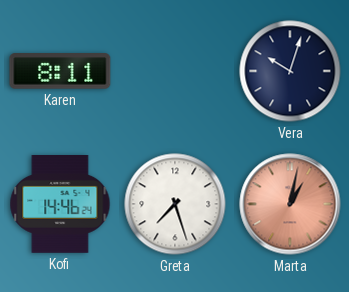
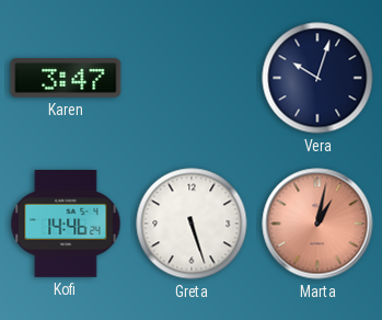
Karen: 8:11 -> 3:47 (66, 78)
Greta: 7:27 -> 5:27 (192, 224)
